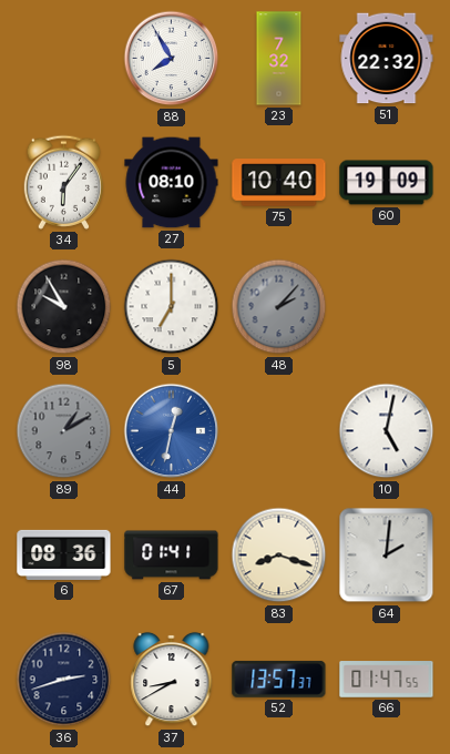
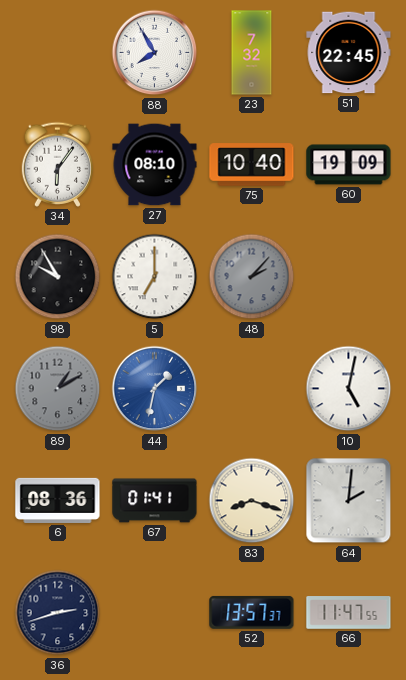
51: 22:32 -> 22:45 (349, 53)
44: 12:32 -> 1:32 (155, 389)
37: 8:40 -> none (172, 680)
66: 01:47 -> 11:47 (349, 613)
